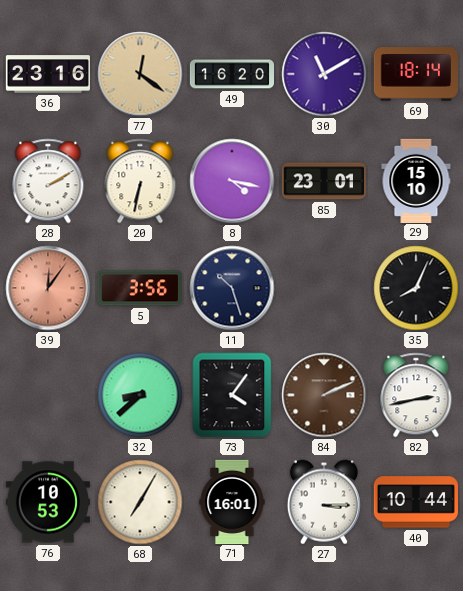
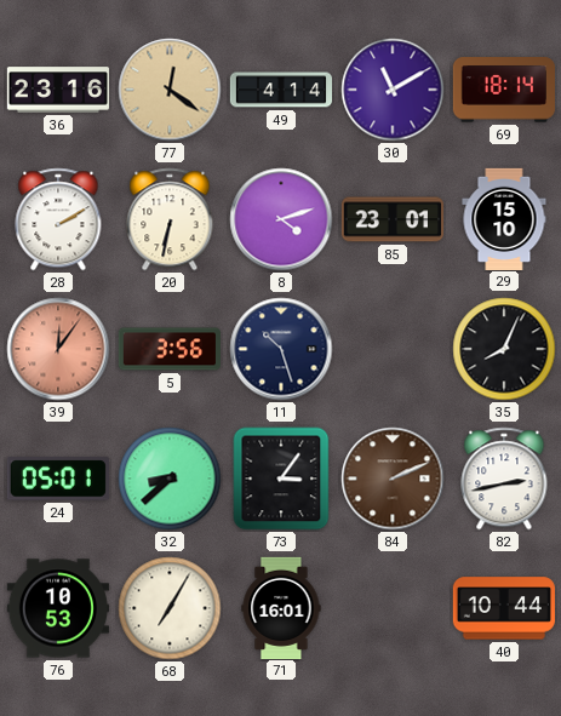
49: 16:20 -> 4:14 (280, 90)
8: 4:17 -> 4:12 (281, 219)
24: none -> 05:01 (58, 479)
73: 4:06 -> 3:06 (281, 479)
27: 3:15 -> none (324, 502)
